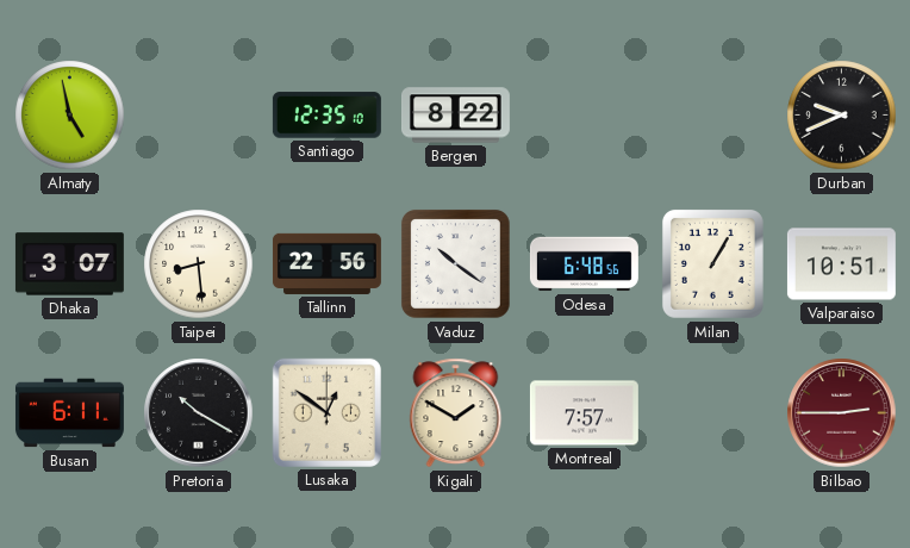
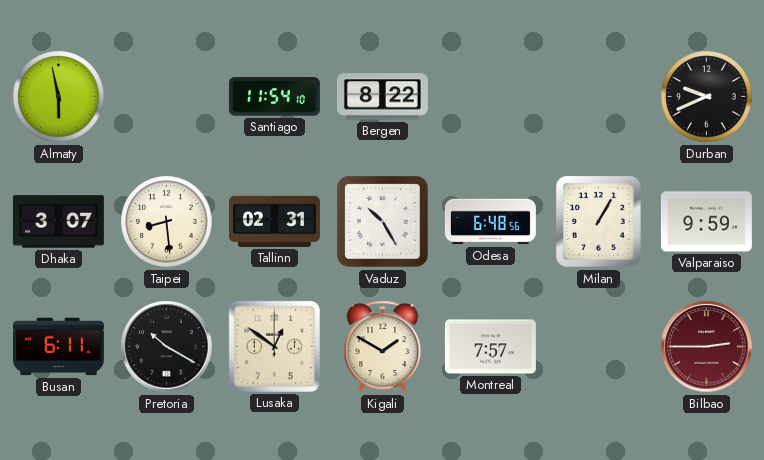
Almaty: 4:58 -> 5:58 (59, 97)
Santiago: 12:35 -> 11:54 (274, 97)
Tallinn: 22:56 -> 02:31 (274, 221)
Vaduz: 10:21 -> 10:25 (383, 222)
Valparaiso: 10:51 -> 9:59 (706, 222)
